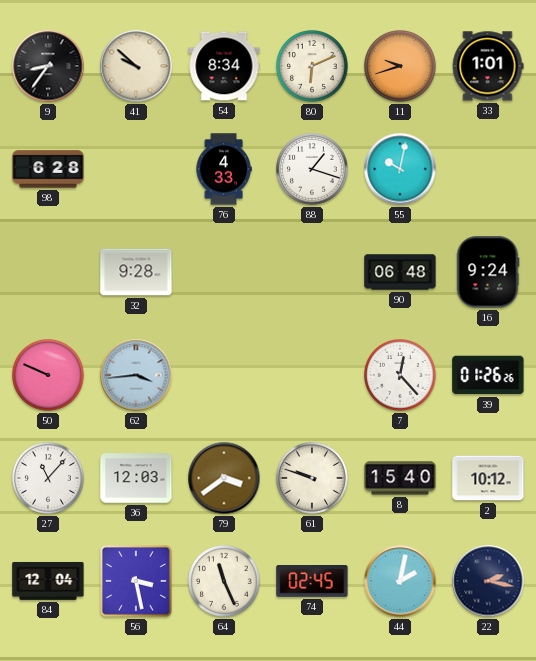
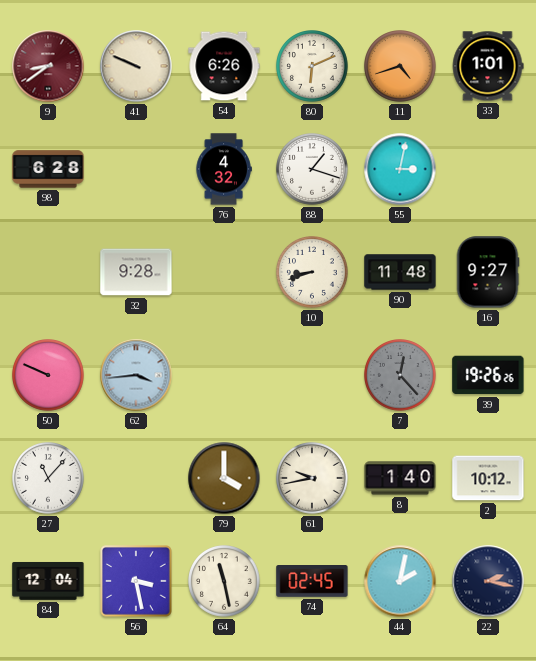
9: 8:36 -> 8:39 (48, 66)
9 dial: black -> burgundy (48, 66)
41: 9:52 -> 9:49 (136, 66)
54: 8:34 -> 6:26 (224, 66)
11: 9:42 -> 4:42 (401, 67)
76: 4:33 -> 4:32 (224, 169)
55: 10:02 -> 3:02 (400, 169)
10: none -> 8:42 (313, 273)
90: 06:48 -> 11:48 (400, 272)
16: 9:24 -> 9:27 (488, 272)
7 dial: white -> grey (401, 376)
39: 01:26 -> 19:26 (488, 375)
36: 12:03 -> none (136, 478)
79: 3:39 -> 4:00 (224, 478)
61: 9:48 -> 9:43 (313, 479)
8: 15:40 -> 1:40 (400, 478)
64: 11:26 -> 11:28 (225, 582)
